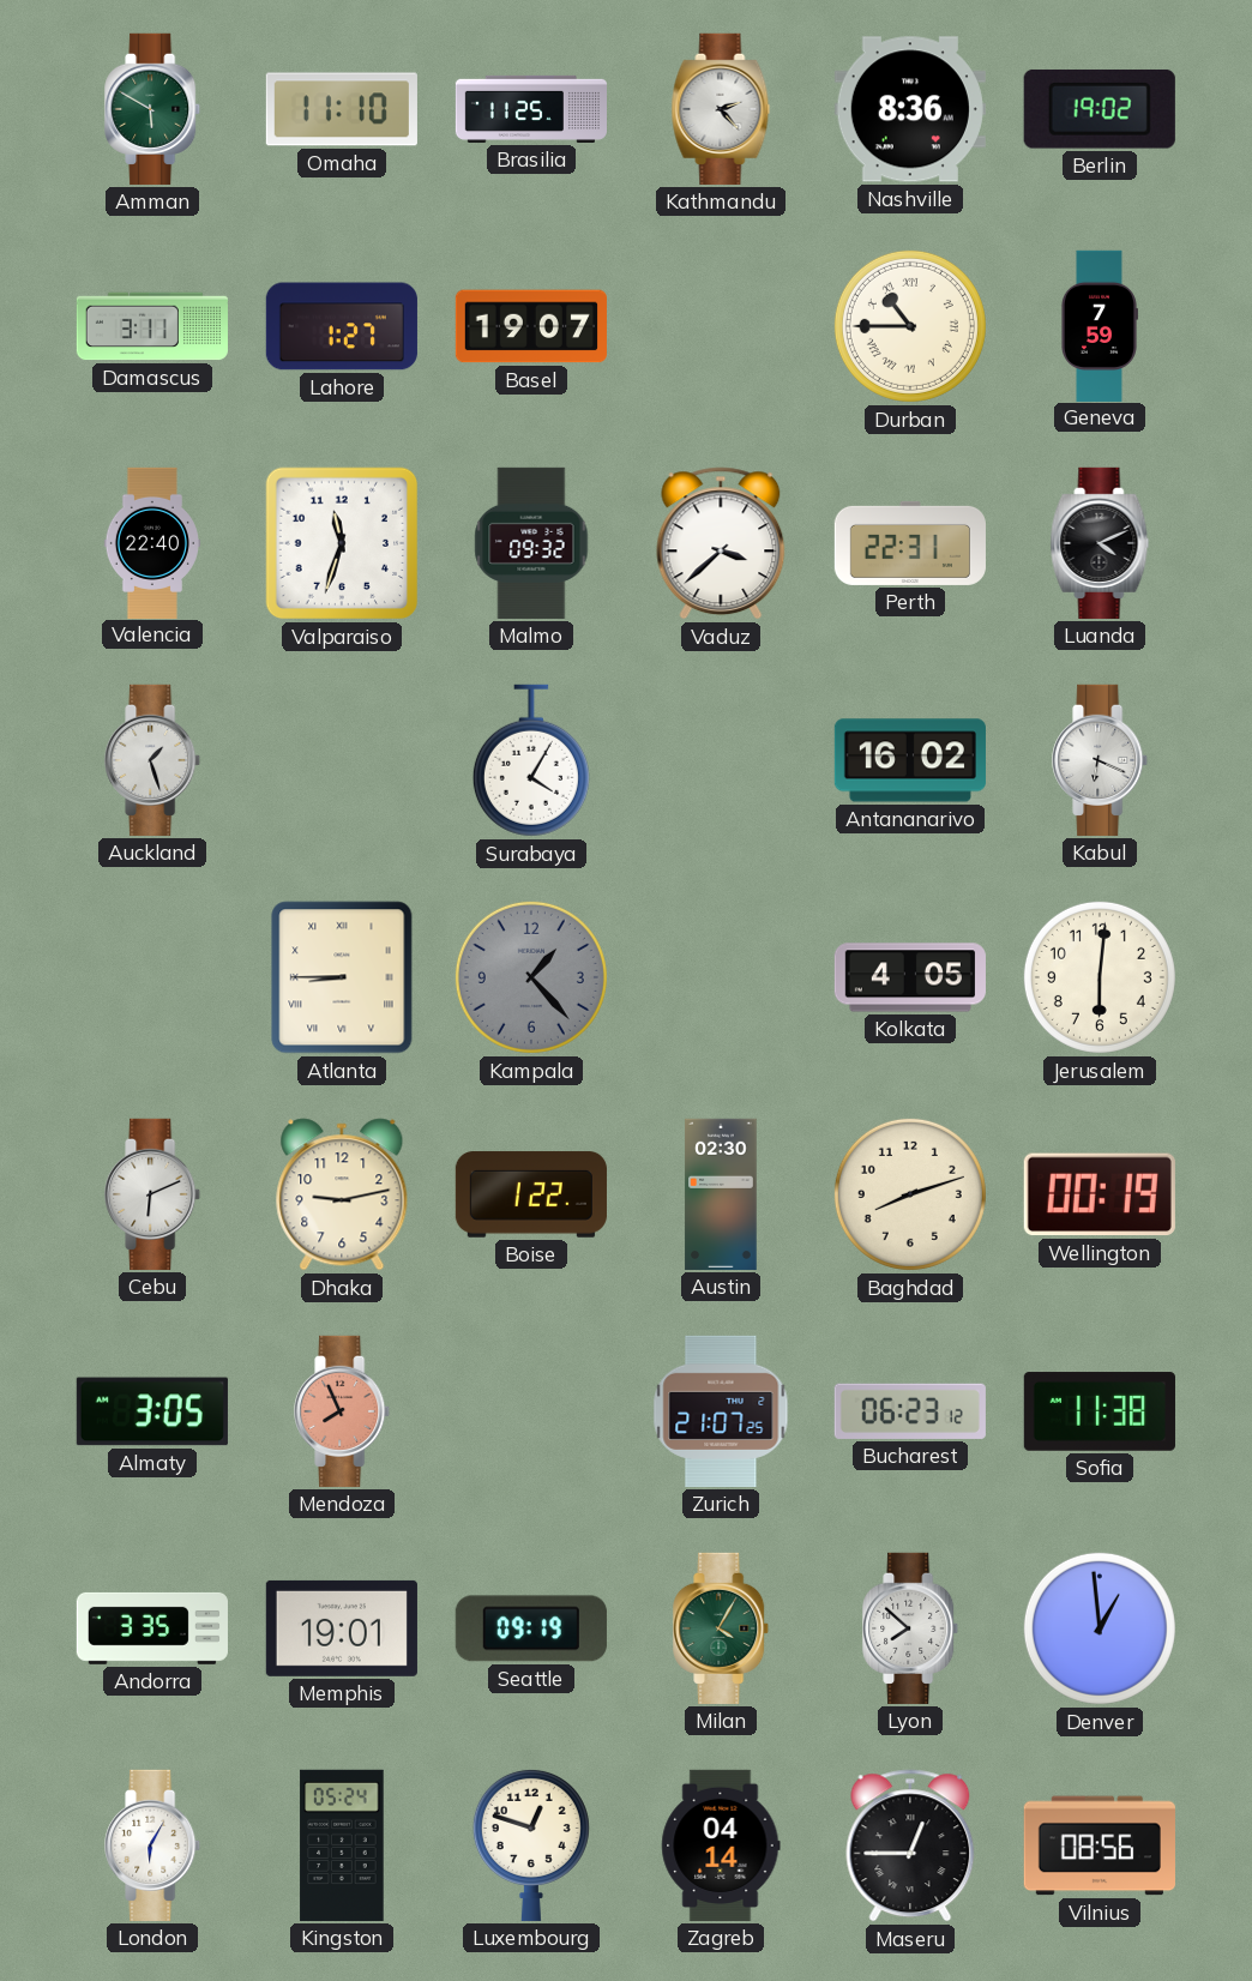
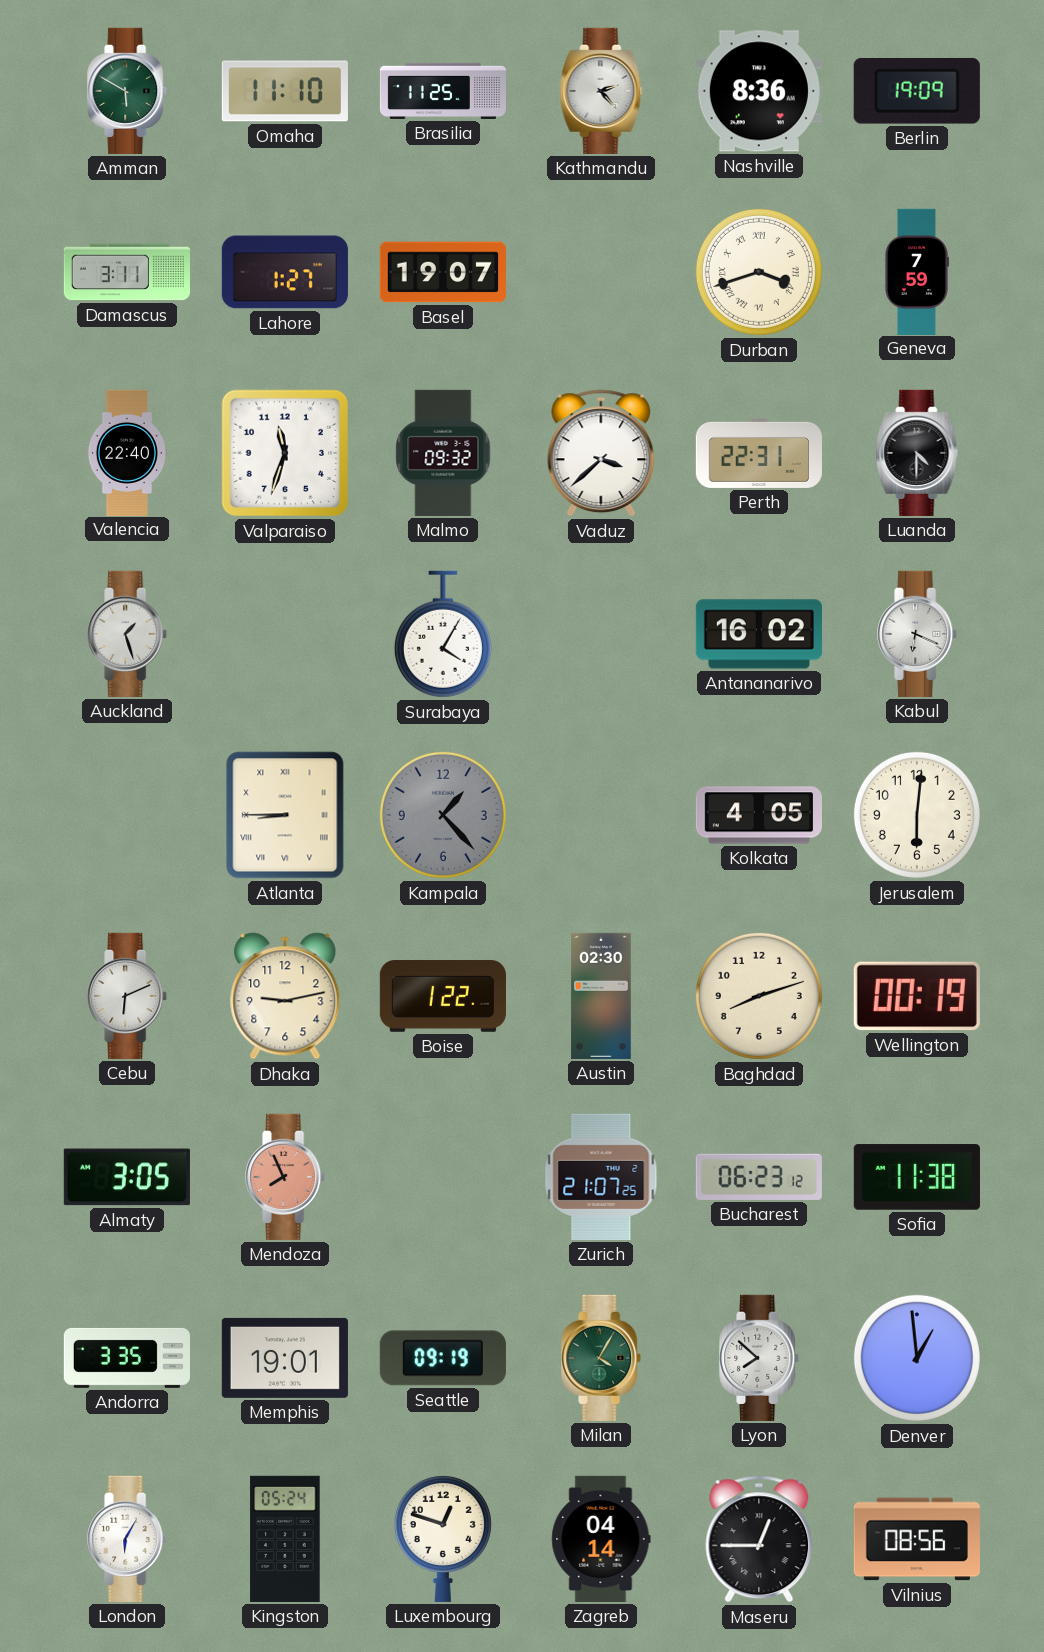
Berlin: 19:02 -> 19:09 (917, 91)
Durban: 10:45 -> 3:42 (759, 272)
Luanda: 4:11 -> 4:30 (917, 453)
